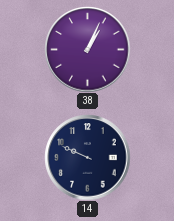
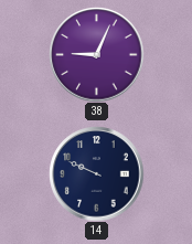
38: 1:04 -> 9:04 (96, 54)
